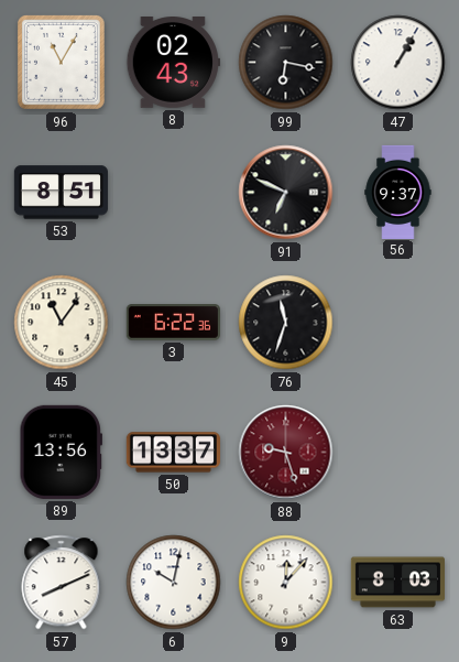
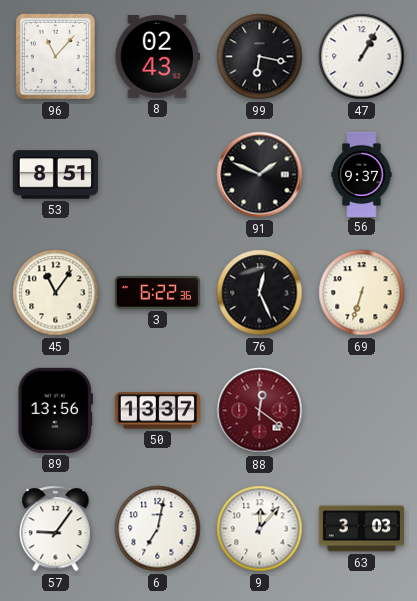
96: 11:05 -> 11:07 (55, 57)
91: 6:49 -> 1:49 (260, 175)
76: 11:33 -> 12:26 (260, 293)
69: none -> 6:33 (362, 293)
88: 9:27 -> 12:21 (260, 411)
57: 8:11 -> 9:06 (56, 529)
6: 10:02 -> 7:02 (158, 529)
63: 8:03 -> 3:03 (361, 529)
